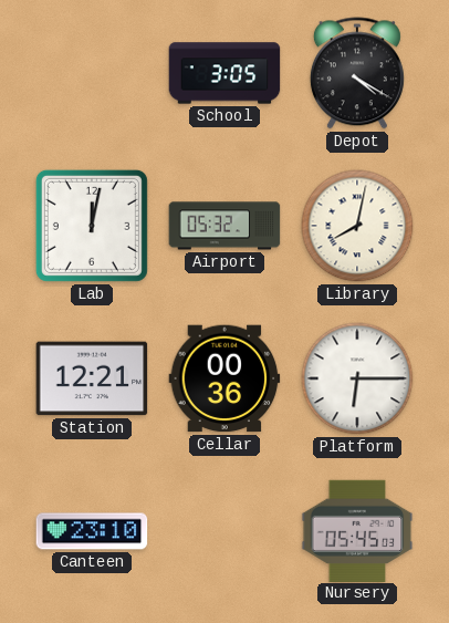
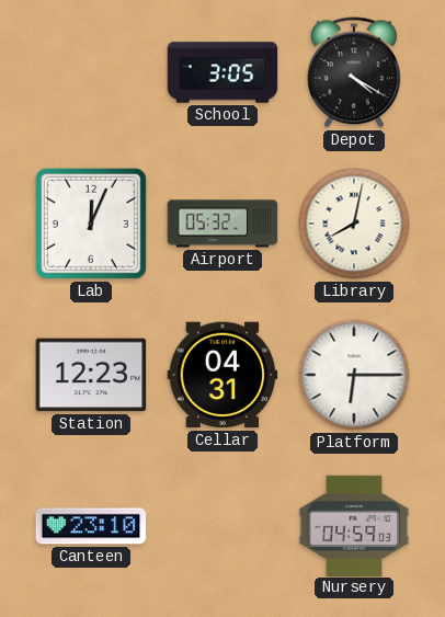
Lab: 12:02 -> 12:04 (91, 224)
Station: 12:21 -> 12:23 (91, 375)
Cellar: 00:36 -> 04:31 (222, 375)
Nursery: 05:45 -> 04:59 (354, 525)
